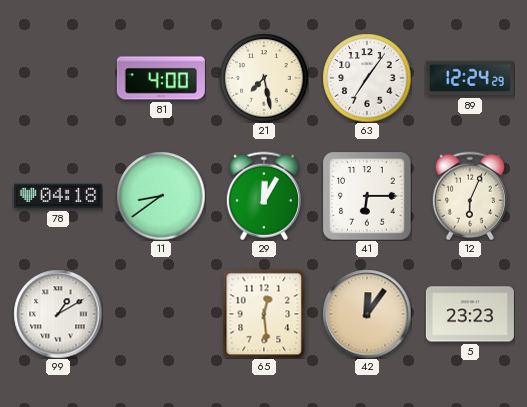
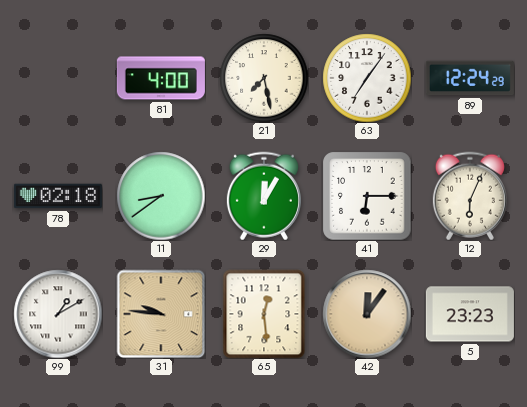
78: 04:18 -> 02:18 (58, 196)
31: none -> 9:46 (161, 314)
